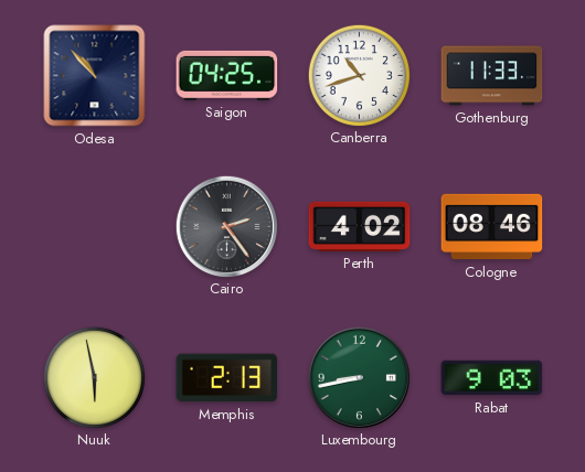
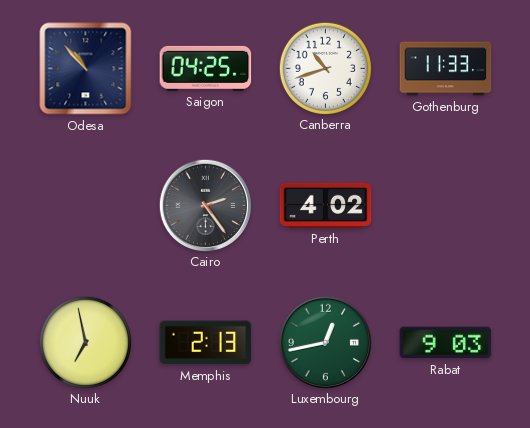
Cologne: 08:46 -> none (492, 227)
Nuuk: 5:58 -> 6:58 (85, 342)
Luxembourg: 8:43 -> 12:43 (325, 342)
